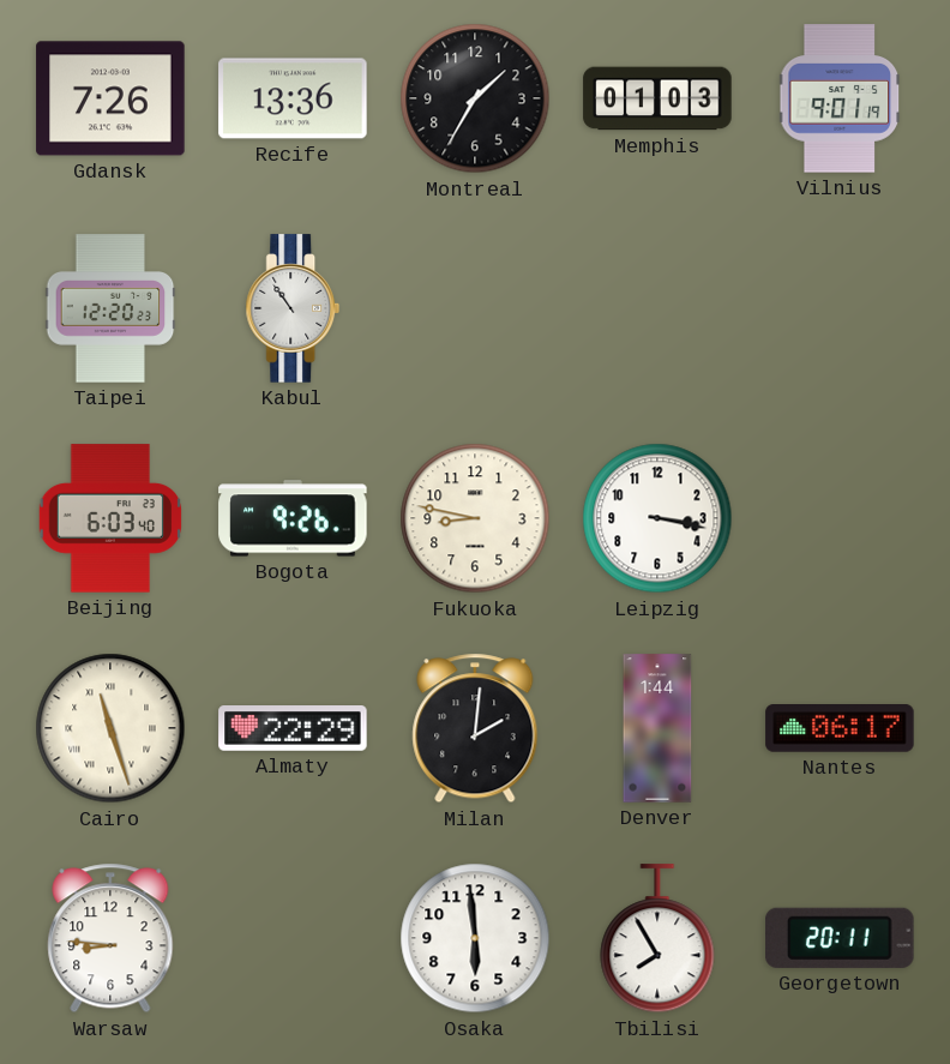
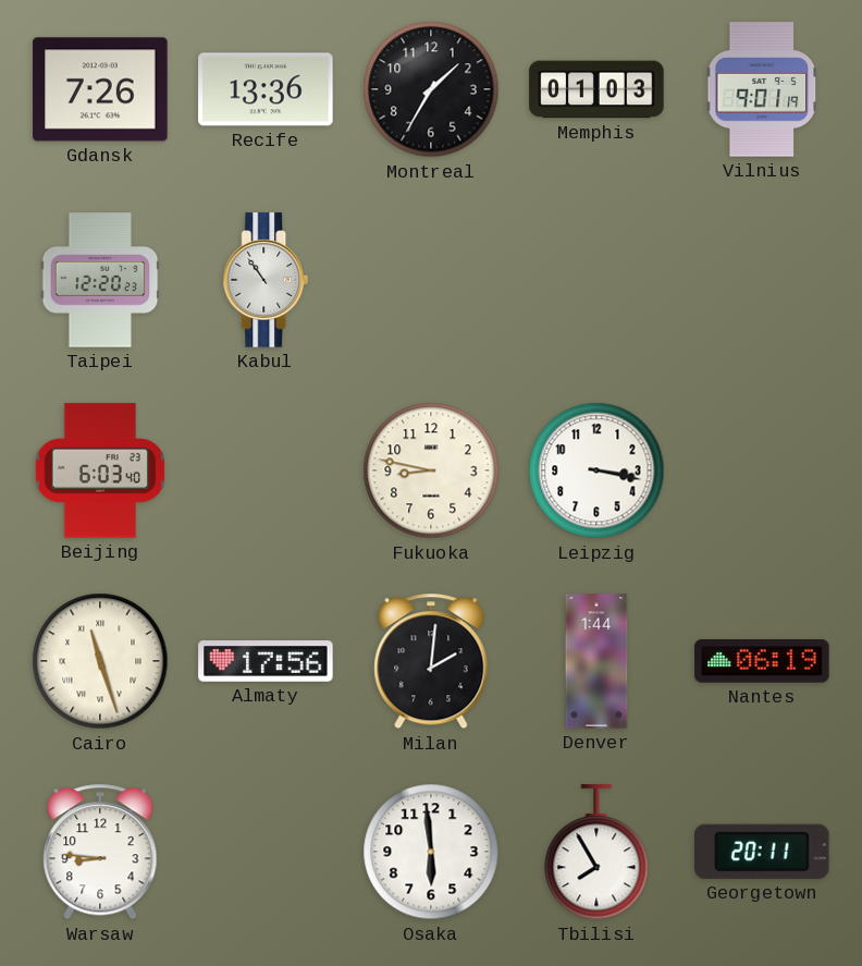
Bogota: 9:26 -> none (293, 518)
Almaty: 22:29 -> 17:56 (266, 662)
Nantes: 06:17 -> 06:19 (762, 661)
